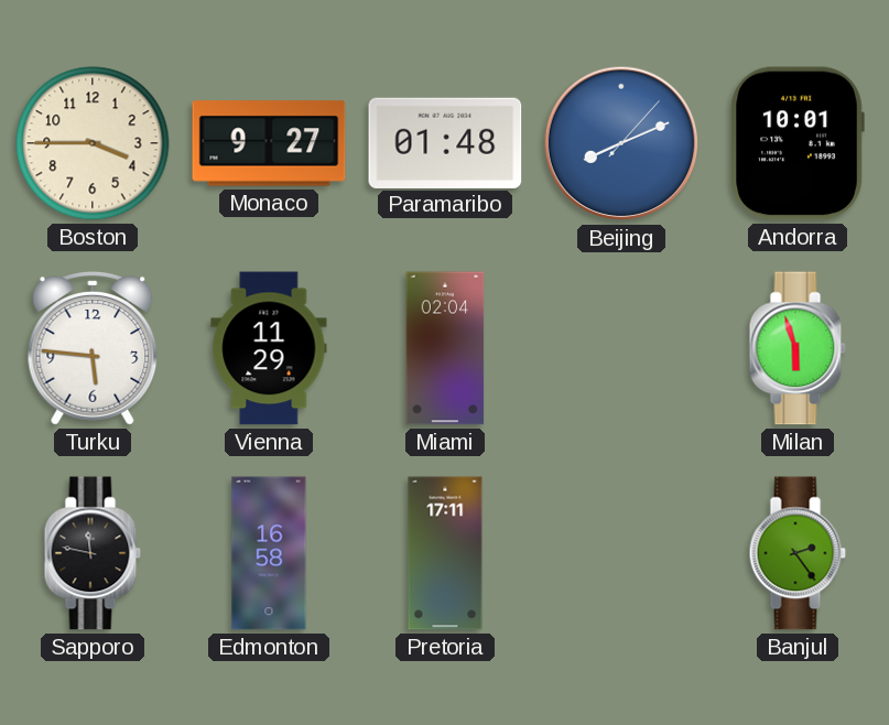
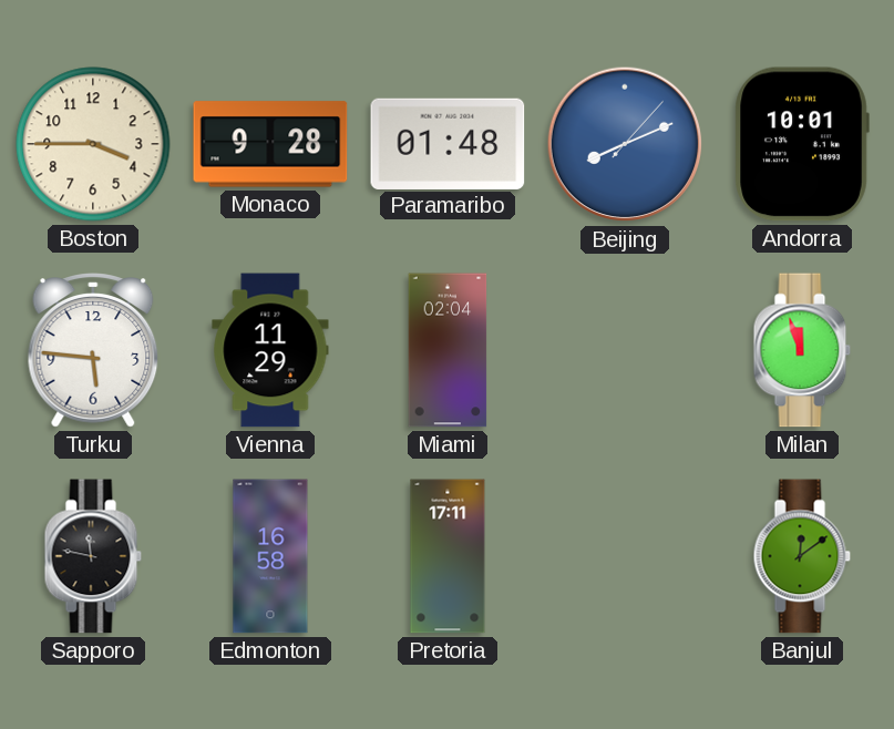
Monaco: 9:27 -> 9:28 (270, 144)
Milan: 5:57 -> 11:57 (802, 350)
Banjul: 2:24 -> 12:09 (802, 556)
